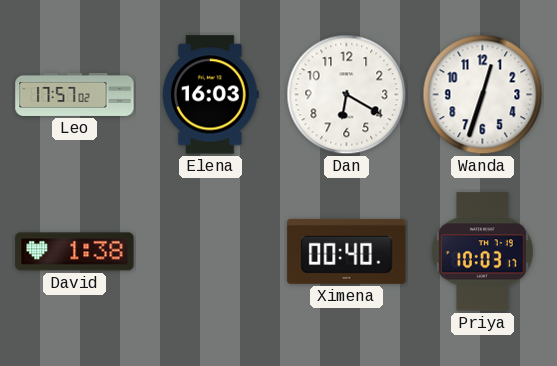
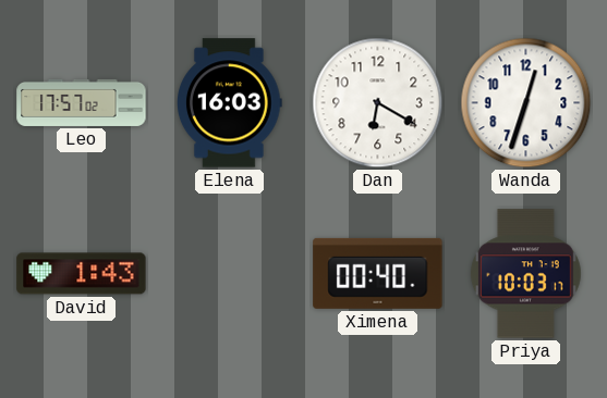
David: 1:38 -> 1:43 (82, 274)
